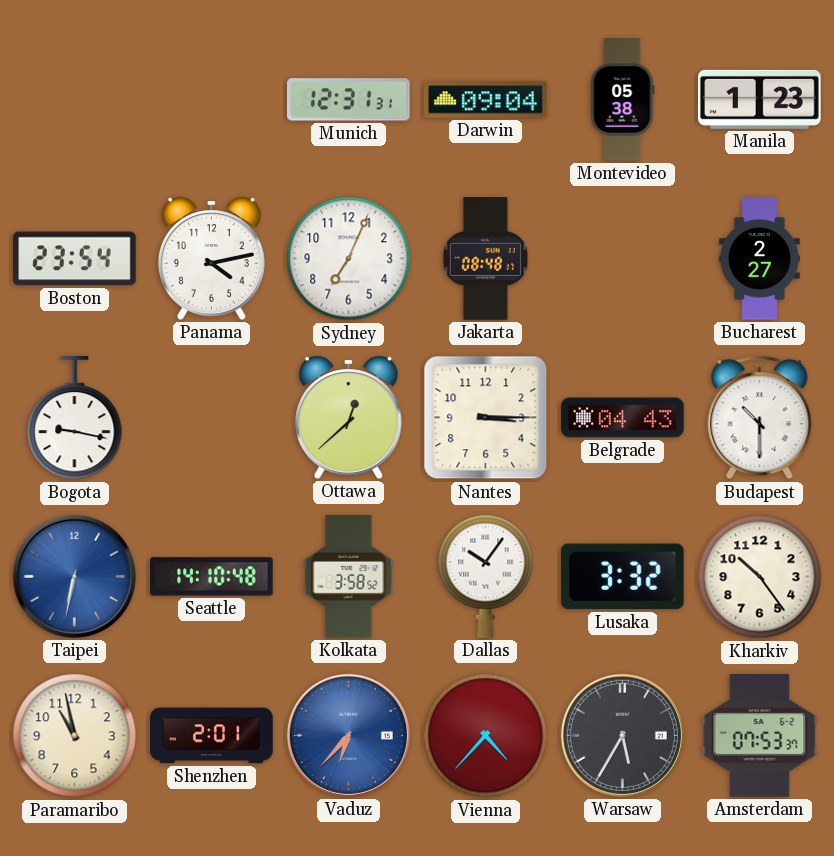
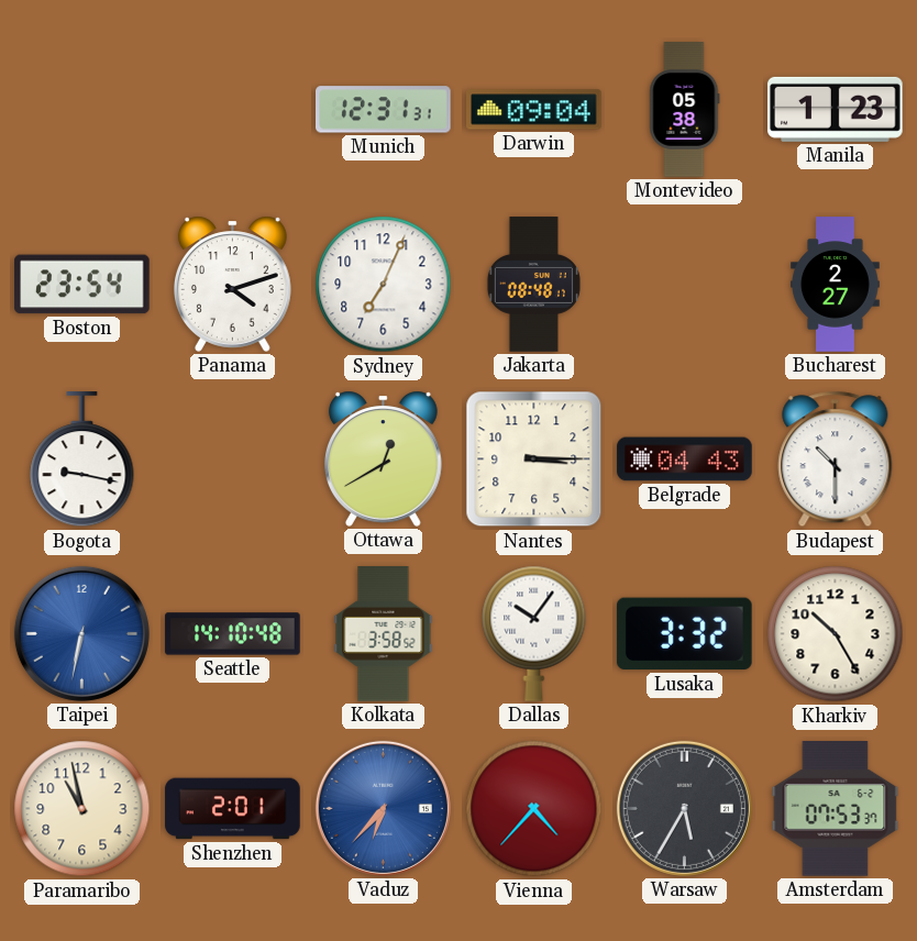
Panama: 4:13 -> 4:12 (232, 284)
Ottawa: 12:38 -> 12:40 (383, 458)
Kharkiv: 10:24 -> 10:25 (836, 634)
